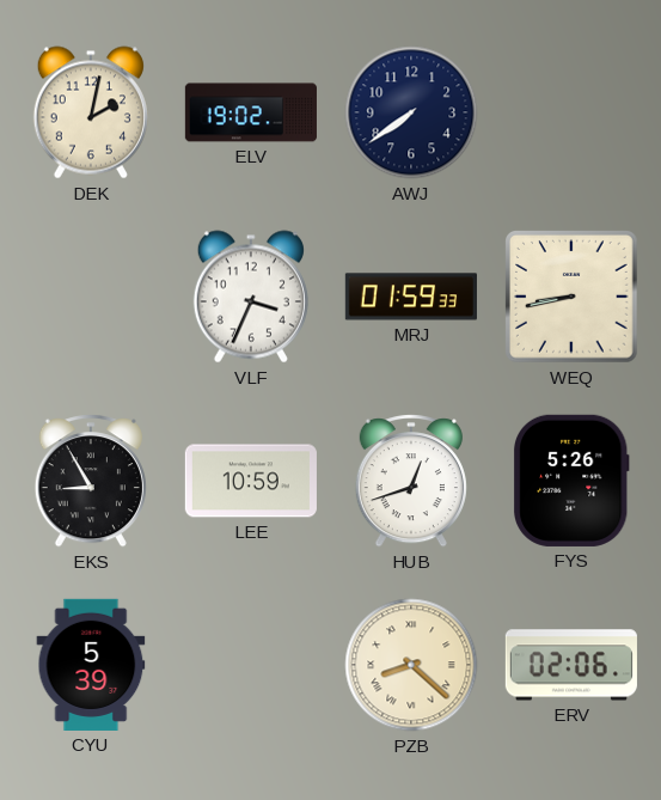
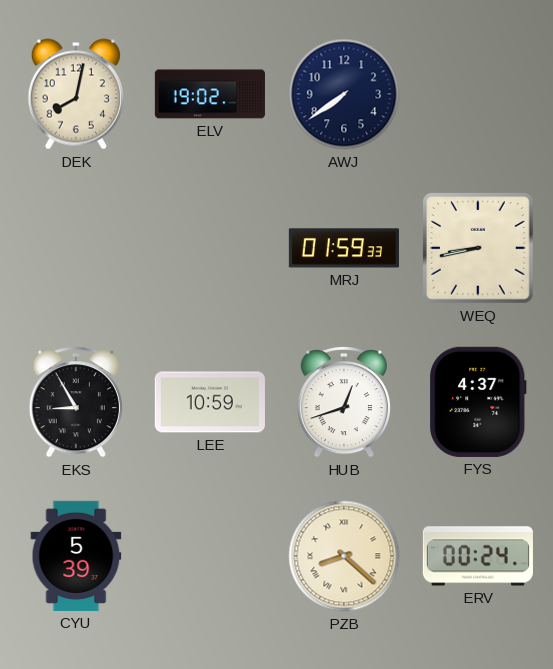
DEK: 2:02 -> 8:02 (76, 94)
VLF: 3:34 -> none (251, 297)
FYS: 5:26 -> 4:37 (479, 402)
ERV: 02:06 -> 00:24 (478, 556)
